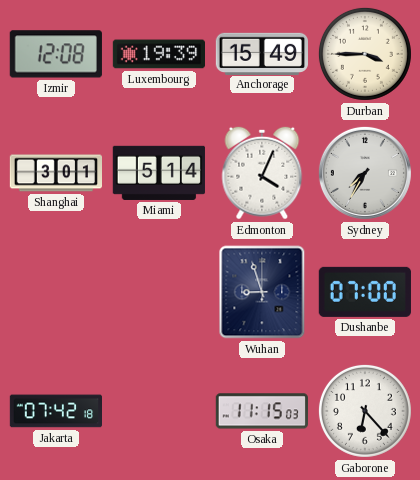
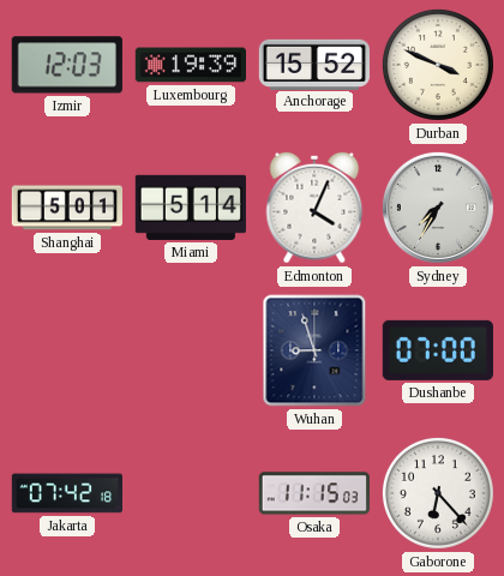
Izmir: 12:08 -> 12:03 (67, 65)
Anchorage: 15:49 -> 15:52 (313, 64)
Durban: 3:45 -> 3:49 (438, 65)
Shanghai: 3:01 -> 5:01 (66, 208)
